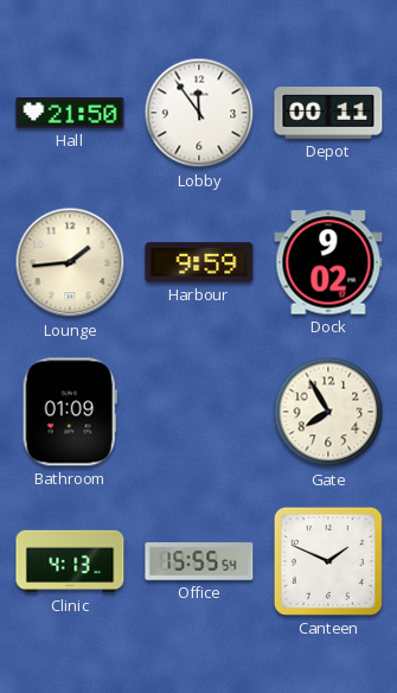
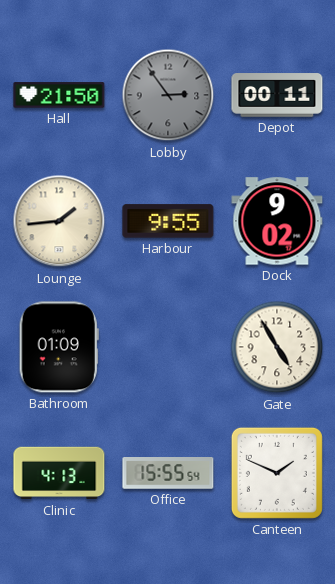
Lobby: 11:54 -> 2:54 (168, 95)
Lobby dial: white -> grey (168, 95)
Harbour: 9:59 -> 9:55 (168, 221)
Gate: 7:55 -> 4:55 (277, 347)
